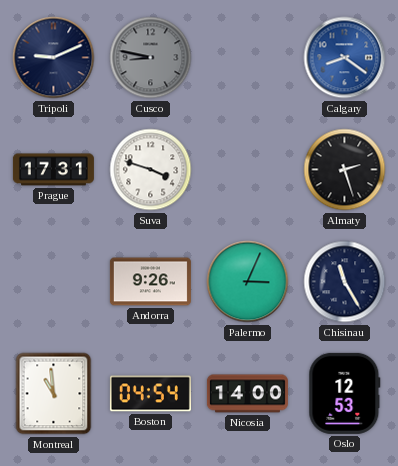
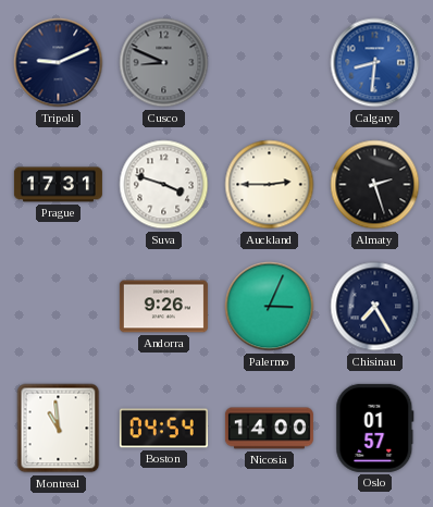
Cusco: 8:47 -> 8:49 (164, 63)
Calgary: 8:21 -> 8:31 (375, 63)
Auckland: none -> 2:45 (270, 185)
Chisinau: 11:25 -> 7:25 (375, 307)
Oslo: 12:53 -> 01:57 (375, 428)
